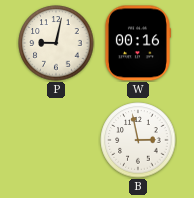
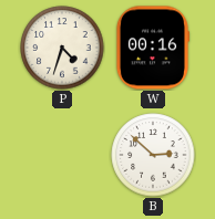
P: 9:02 -> 4:33 (62, 48)
B: 2:58 -> 2:52 (153, 155)
